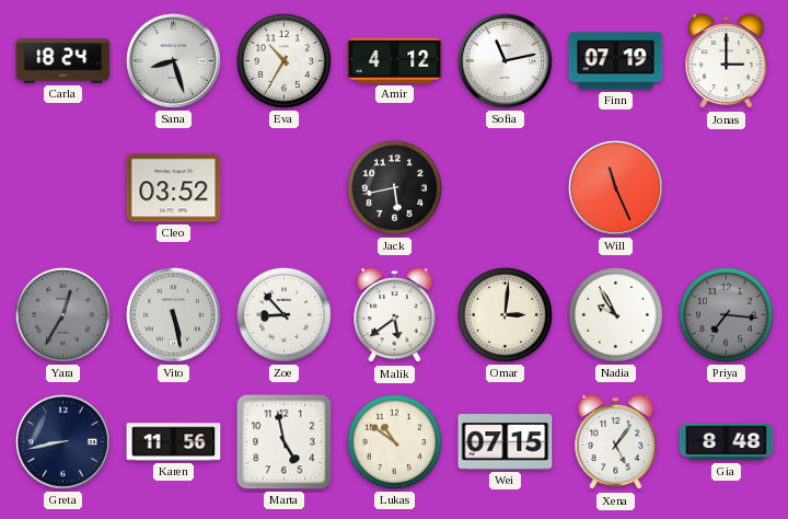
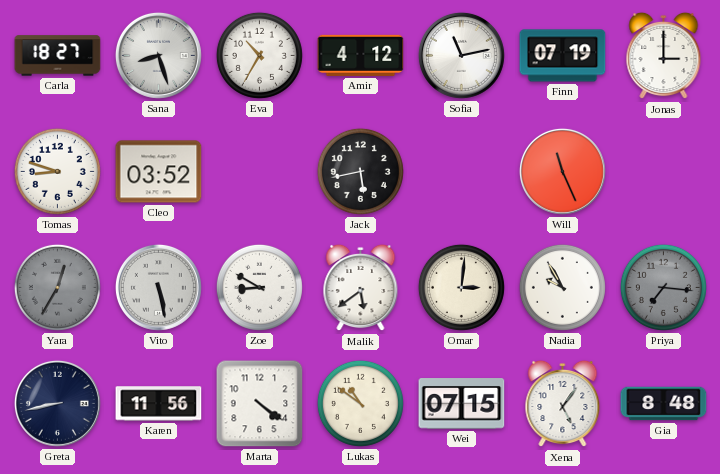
Carla: 18:24 -> 18:27 (58, 56)
Tomas: none -> 8:48 (57, 171)
Zoe: 8:53 -> 8:50 (259, 287)
Marta: 4:58 -> 4:21 (260, 404)
